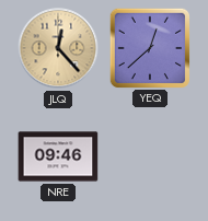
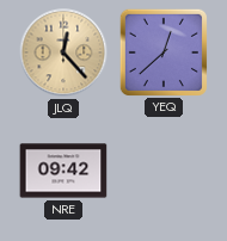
NRE: 09:46 -> 09:42 (63, 171)
